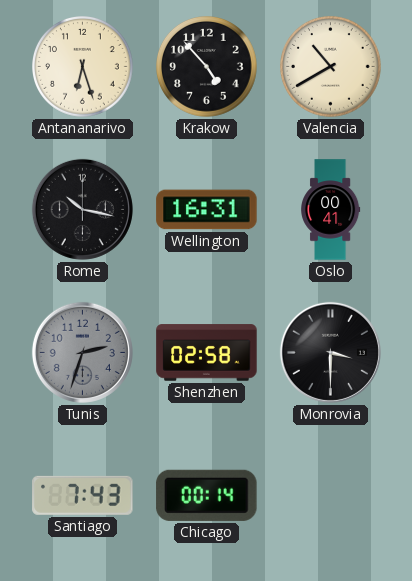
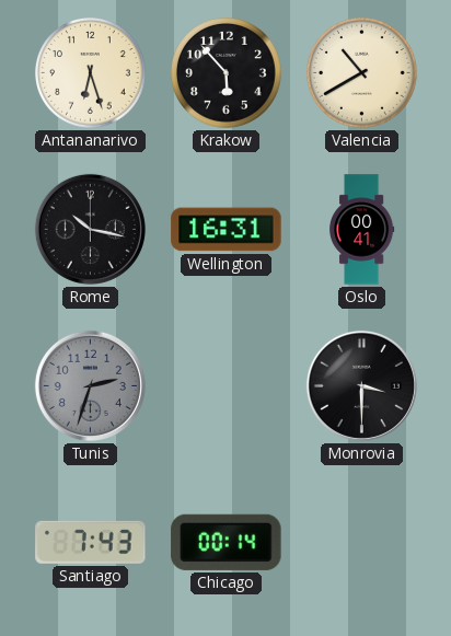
Krakow: 4:53 -> 5:53 (227, 73)
Shenzhen: 02:58 -> none (207, 353)
